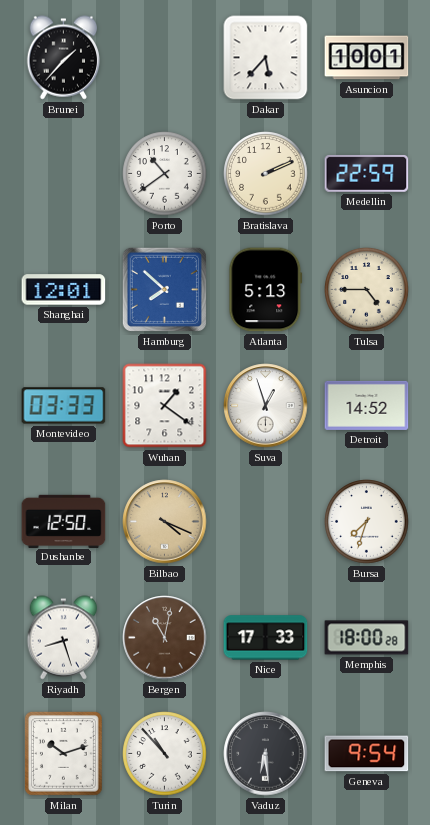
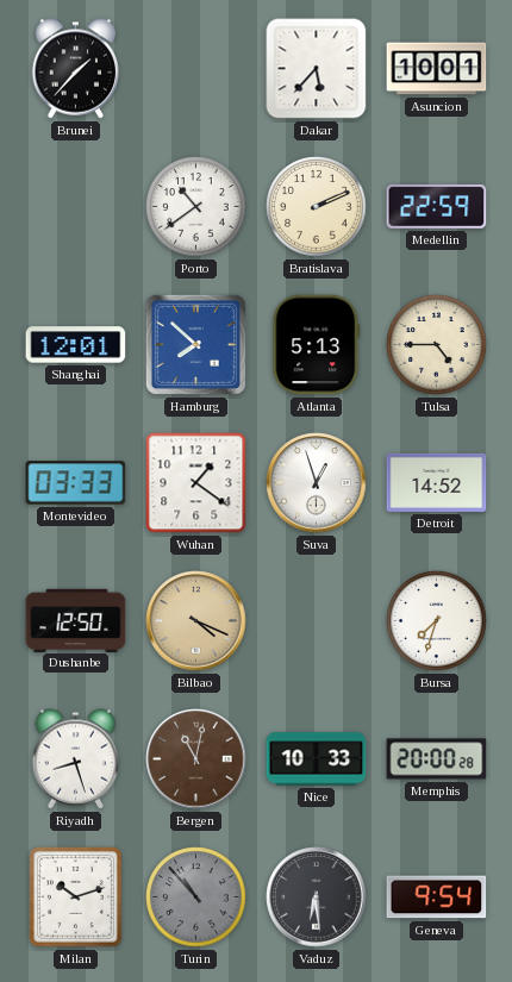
Nice: 17:33 -> 10:33 (317, 759)
Memphis: 18:00 -> 20:00 (437, 759)
Turin dial: white -> grey (196, 897)
